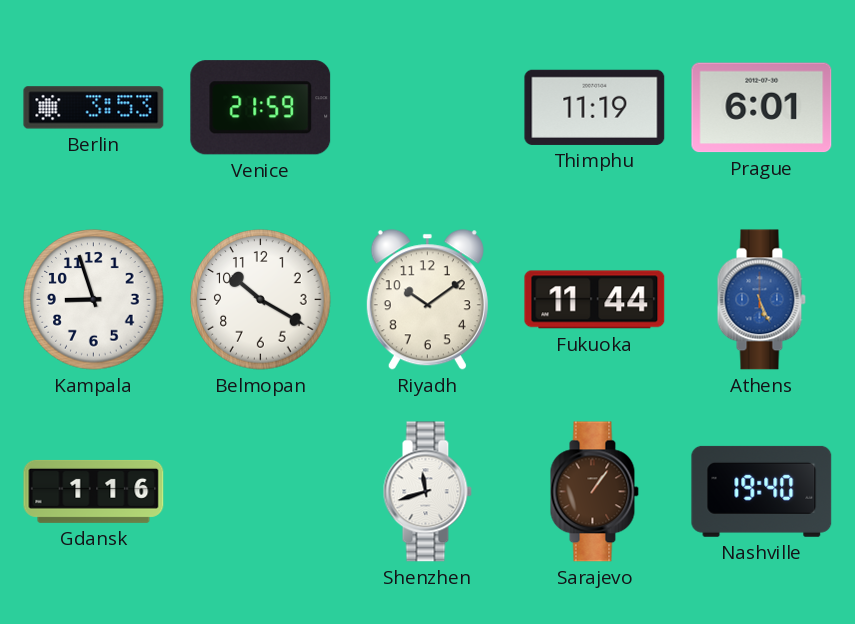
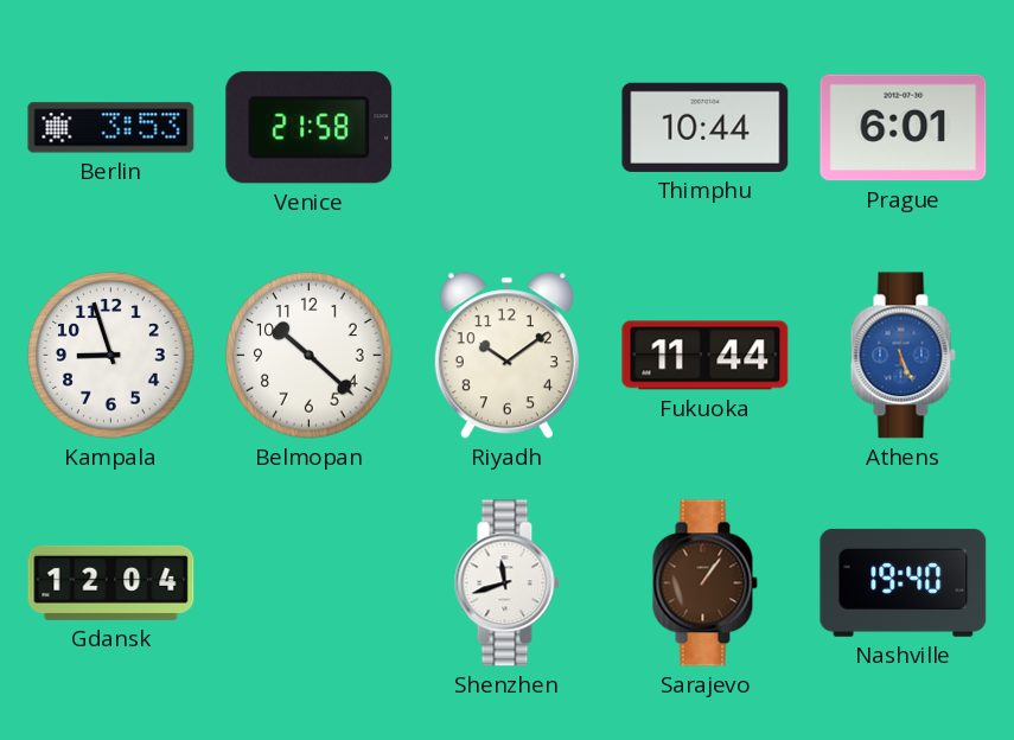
Venice: 21:59 -> 21:58 (310, 128)
Thimphu: 11:19 -> 10:44 (706, 127)
Belmopan: 10:20 -> 10:22 (310, 356)
Gdansk: 1:16 -> 12:04 (111, 582)
